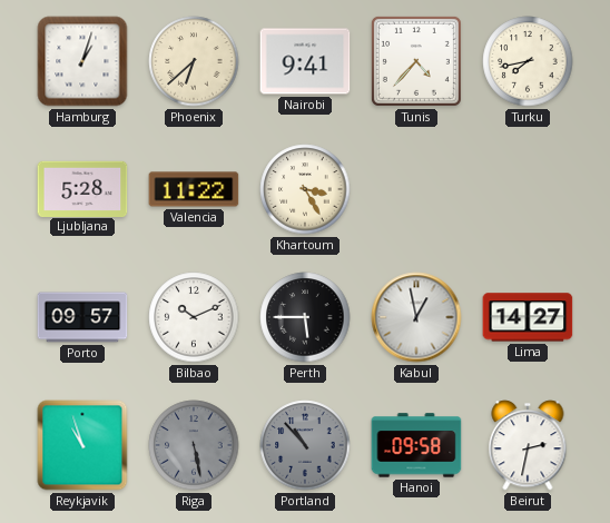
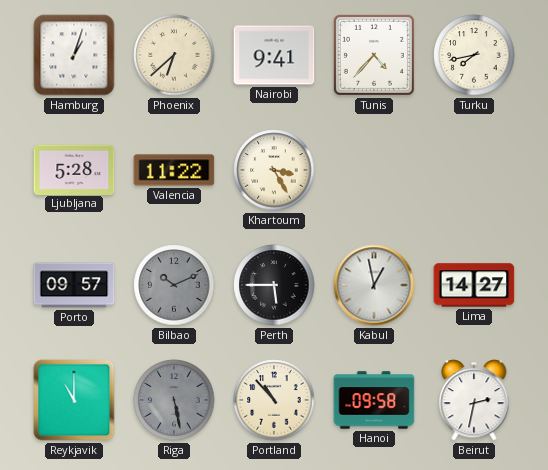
Bilbao dial: white -> grey (174, 285)
Reykjavik: 10:57 -> 11:00 (74, 400)
Portland dial: grey -> cream (274, 400)
